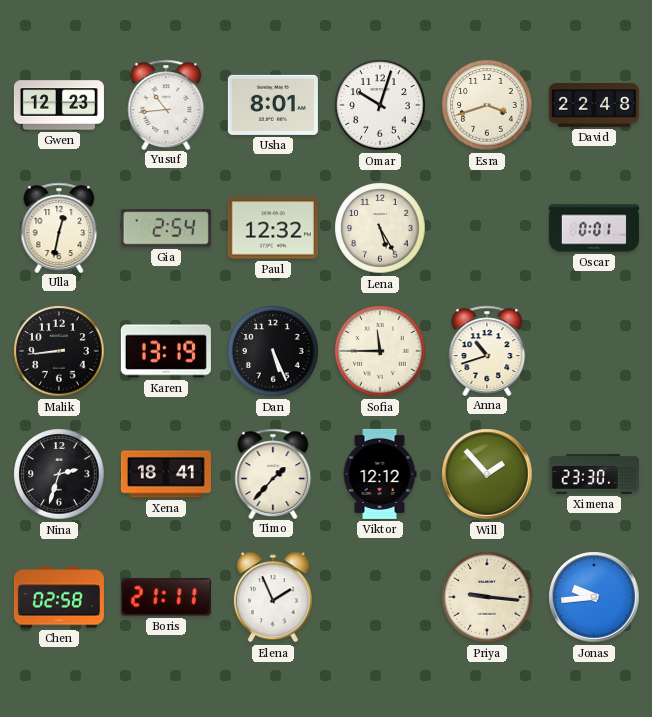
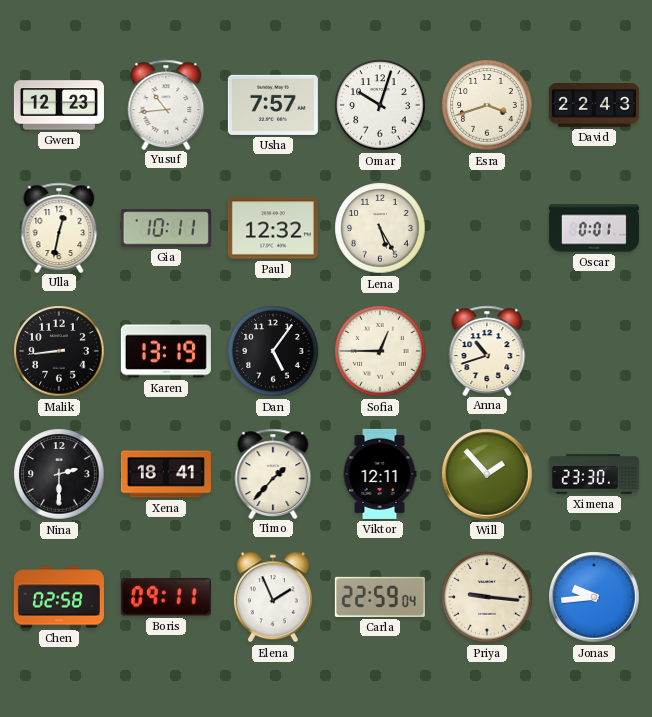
Usha: 8:01 -> 7:57 (273, 105)
David: 22:48 -> 22:43 (594, 106)
Gia: 2:54 -> 10:11 (166, 228)
Dan: 5:26 -> 5:06 (273, 351)
Sofia: 11:45 -> 12:45 (380, 351)
Nina: 2:33 -> 2:30 (59, 474)
Viktor: 12:12 -> 12:11 (380, 474)
Boris: 21:11 -> 09:11 (166, 597)
Carla: none -> 22:59 (380, 597)
